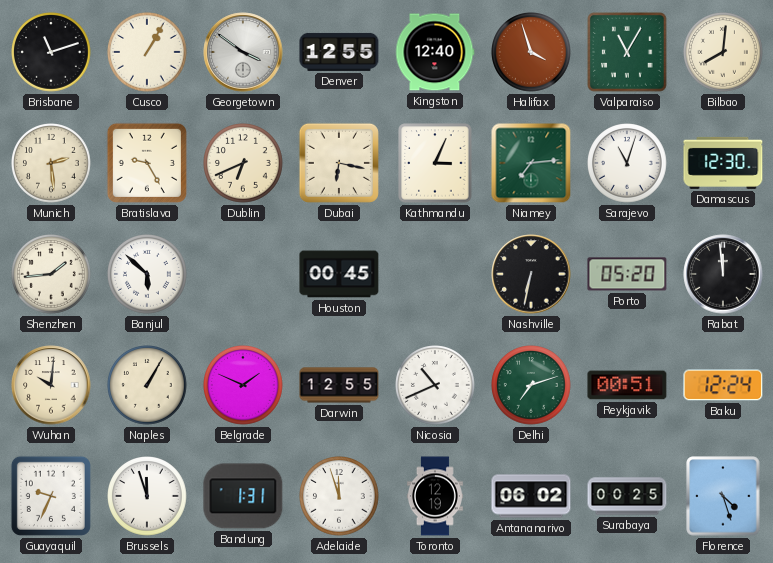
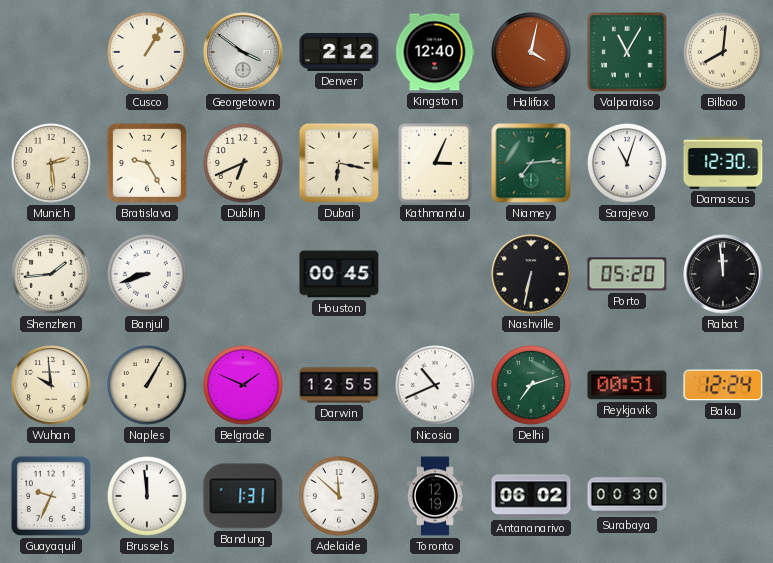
Brisbane: 11:12 -> none (52, 53)
Denver: 12:55 -> 2:12 (339, 52)
Halifax: 3:57 -> 4:02 (532, 53)
Banjul: 5:52 -> 8:42 (148, 275)
Wuhan: 10:01 -> 9:59 (51, 385)
Brussels: 11:57 -> 11:59 (148, 497)
Adelaide: 11:57 -> 11:52 (340, 497)
Surabaya: 00:25 -> 00:30 (627, 496)
Florence: 4:27 -> none (723, 496)
